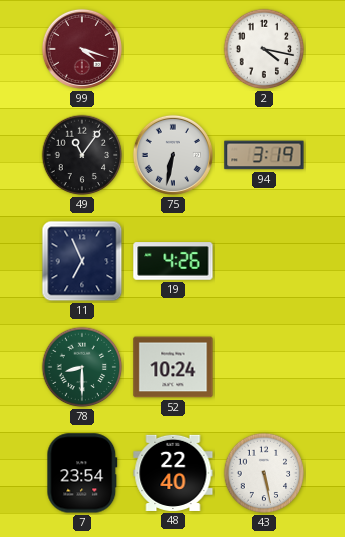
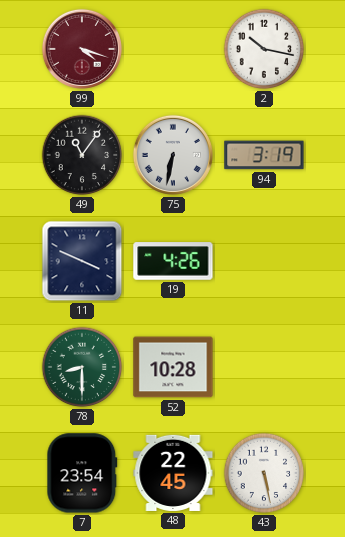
2: 4:17 -> 10:17 (264, 49)
11: 6:56 -> 3:49 (82, 261)
52: 10:24 -> 10:28 (173, 367)
48: 22:40 -> 22:45 (173, 473)
